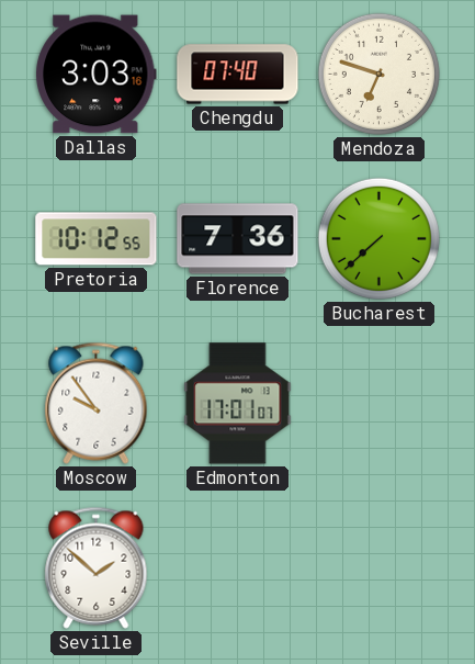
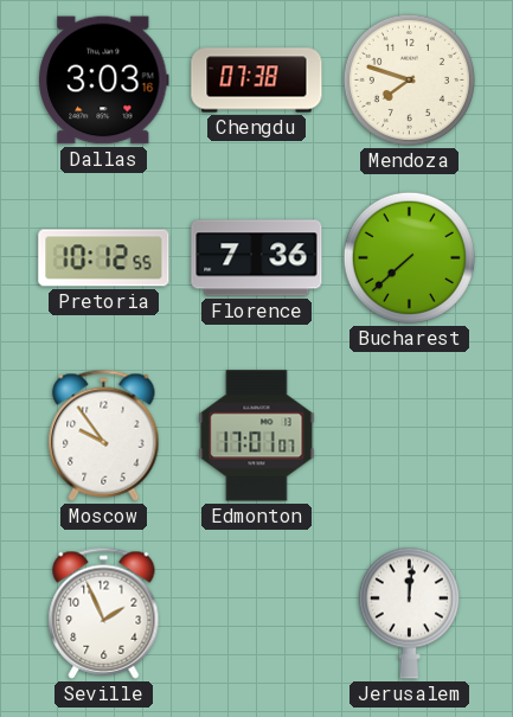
Chengdu: 07:40 -> 07:38 (257, 81)
Mendoza: 6:48 -> 7:48 (409, 79)
Seville: 1:52 -> 1:56 (104, 613)
Jerusalem: none -> 12:01 (409, 613)
